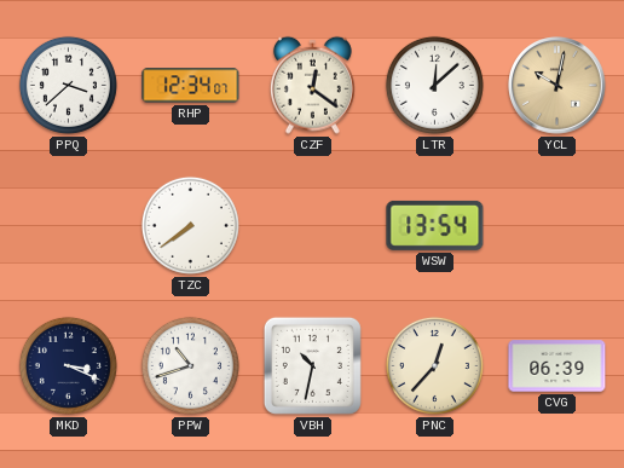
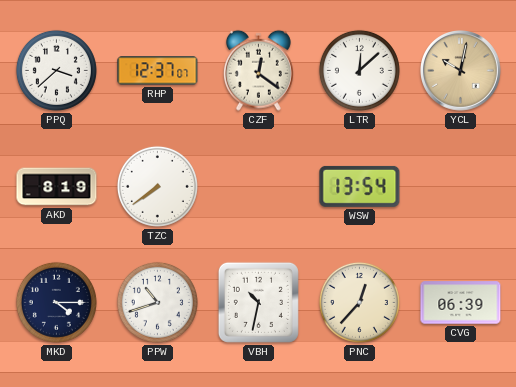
RHP: 12:34 -> 12:37 (158, 71)
AKD: none -> 8:19 (57, 187)
MKD: 3:19 -> 4:15 (56, 302)
